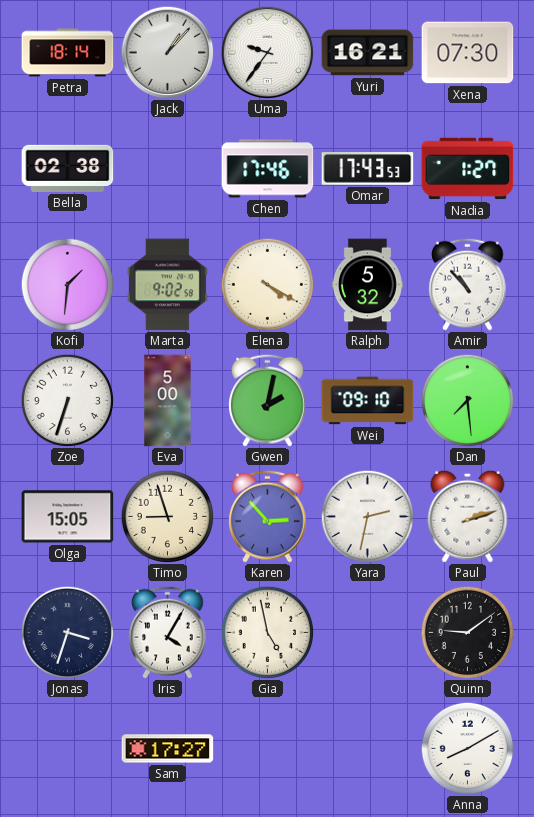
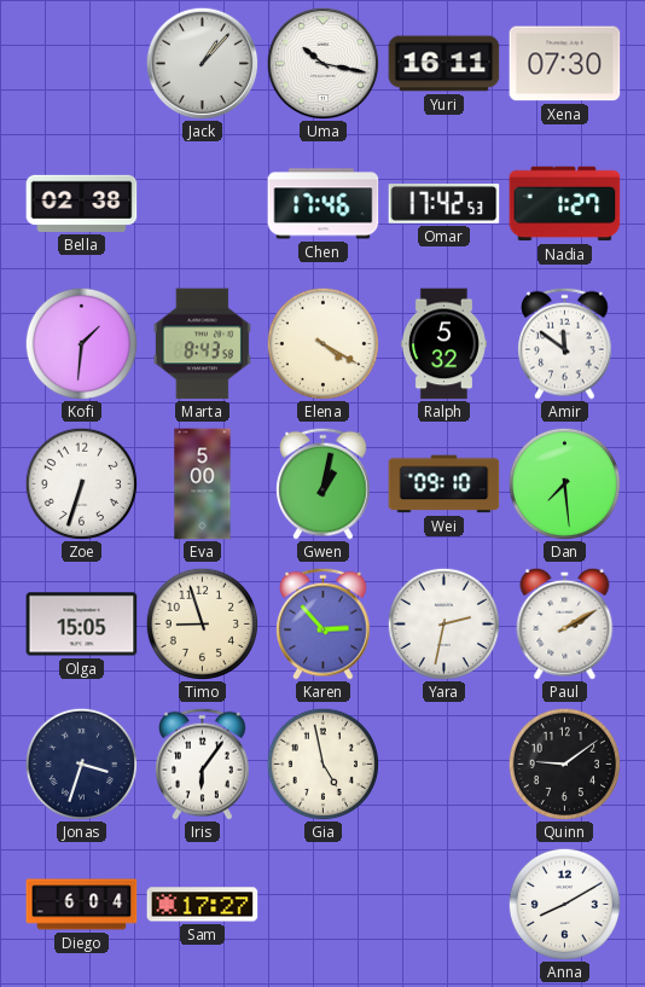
Petra: 18:14 -> none (68, 53)
Uma: 9:36 -> 10:17 (322, 63)
Yuri: 16:21 -> 16:11 (444, 64)
Omar: 17:43 -> 17:42 (444, 204)
Marta: 9:02 -> 8:43 (202, 344)
Amir: 10:53 -> 11:51 (565, 343)
Gwen: 2:02 -> 1:02 (324, 483)
Paul: 2:12 -> 2:10 (565, 623)
Iris: 4:05 -> 6:06 (203, 764)
Diego: none -> 6:04 (82, 905)
